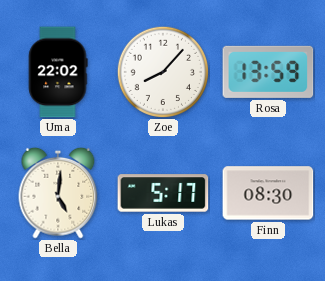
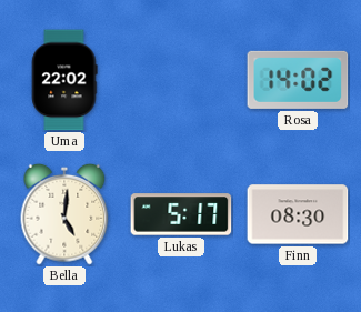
Zoe: 8:07 -> none (162, 71)
Rosa: 13:59 -> 14:02 (298, 80)
